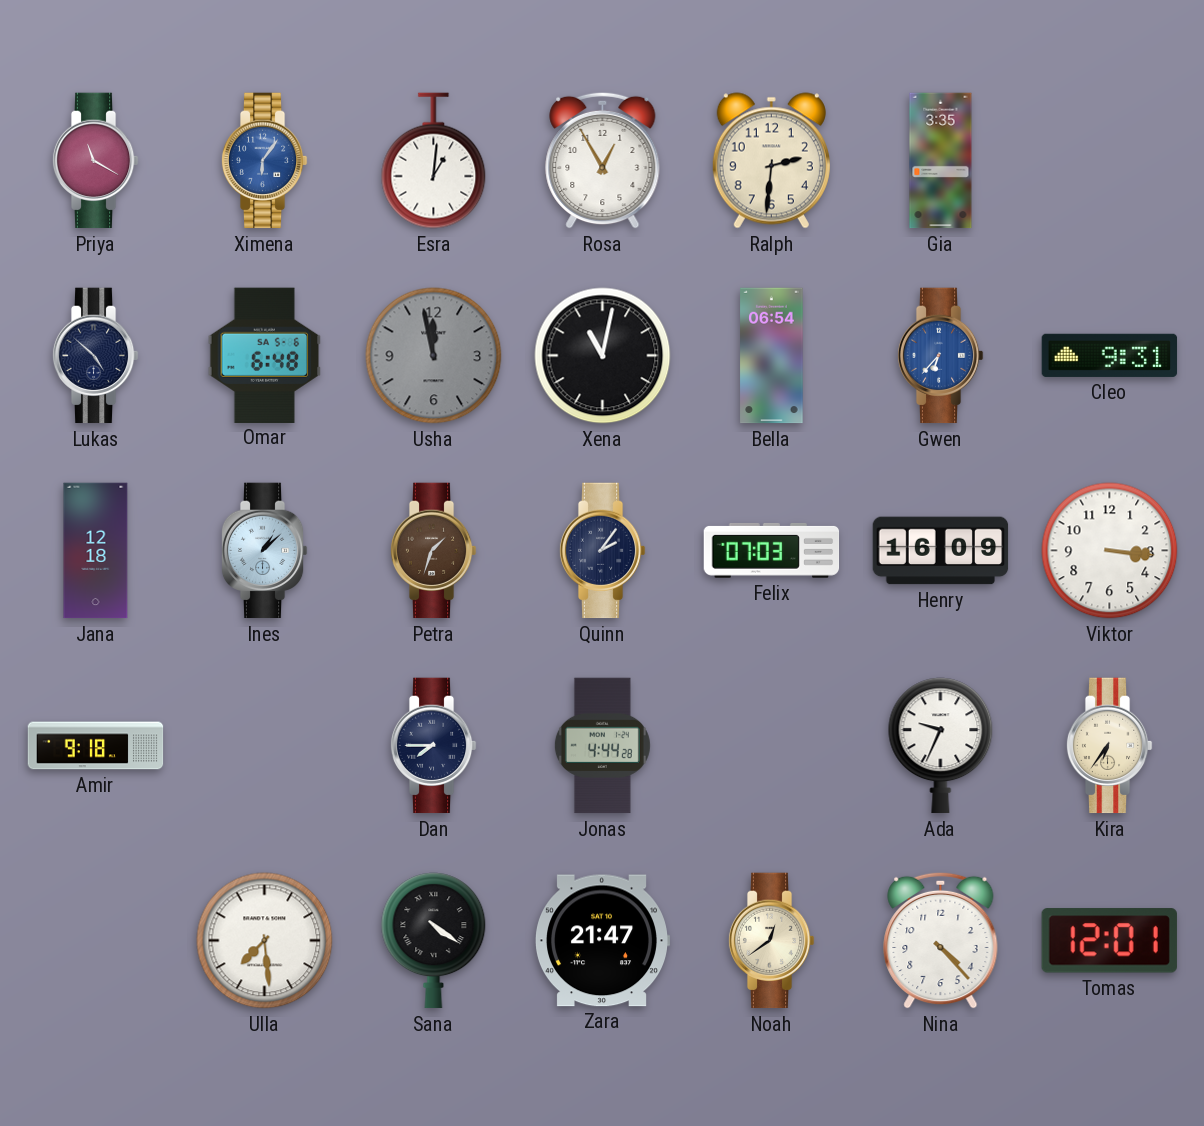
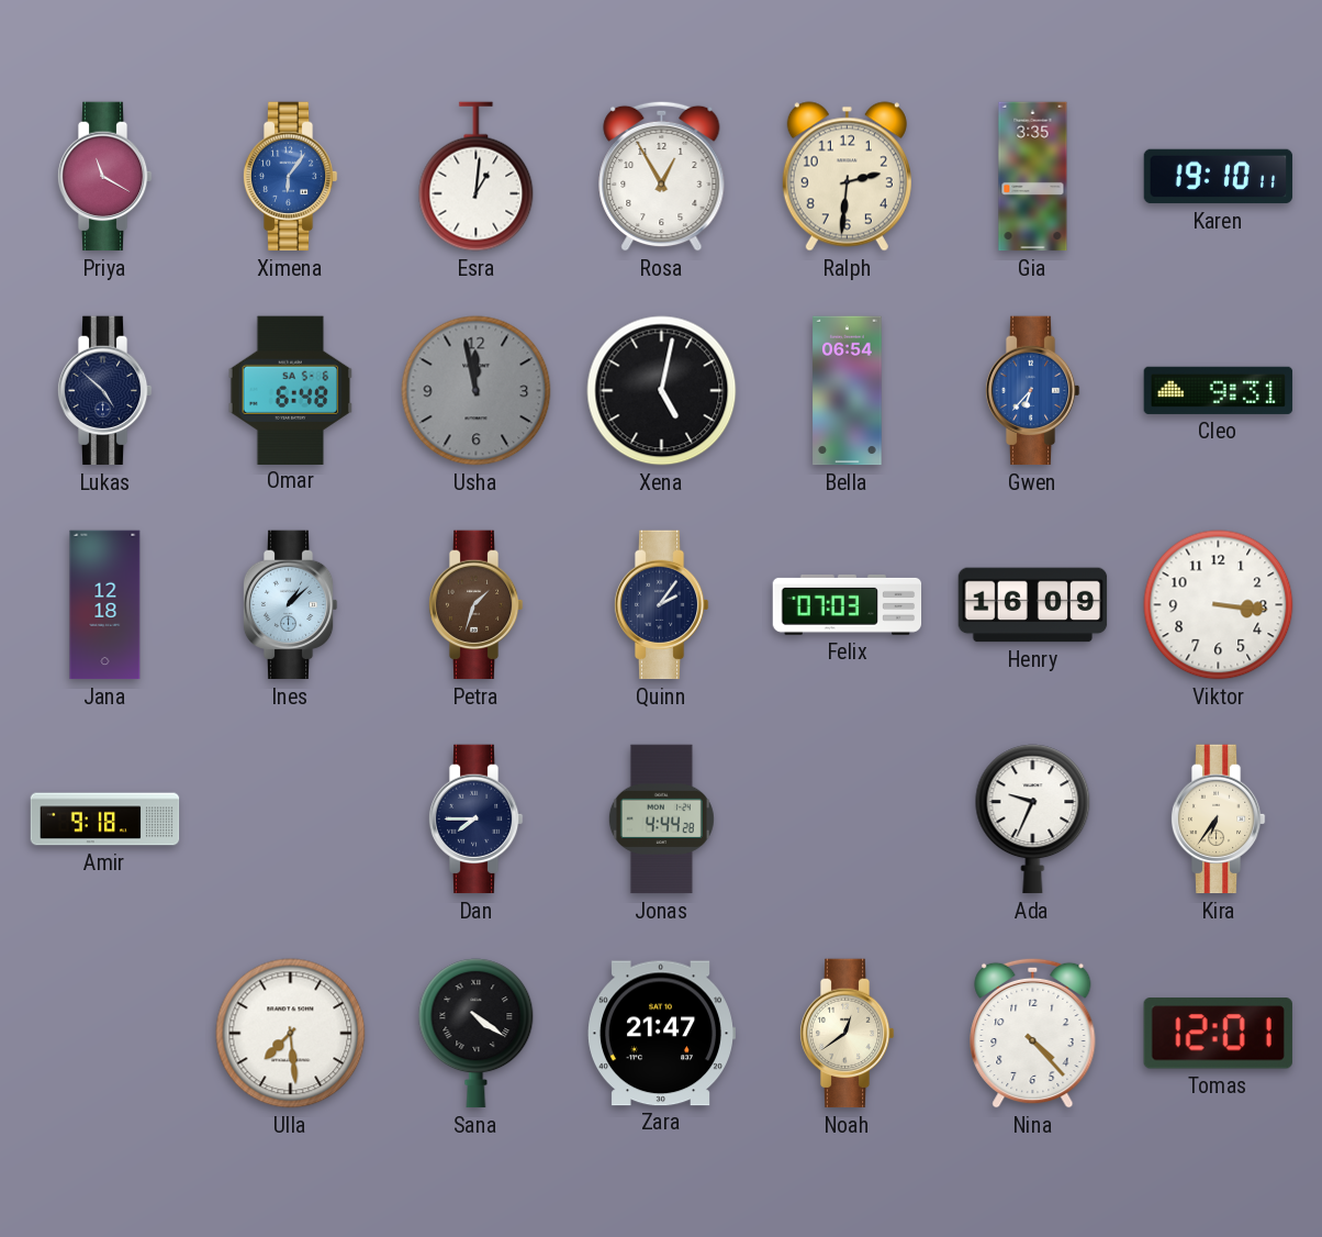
Karen: none -> 19:10 (1219, 177)
Xena: 11:02 -> 5:02 (662, 391)
